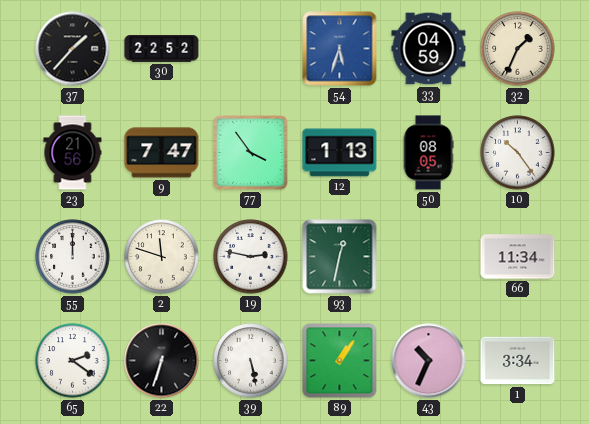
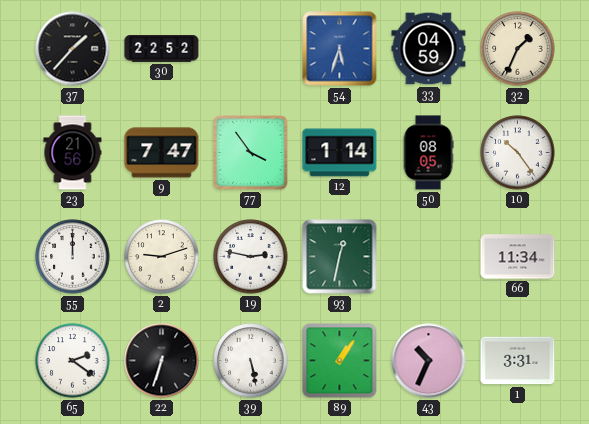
12: 1:13 -> 1:14 (340, 153)
2: 11:48 -> 9:12 (162, 257)
1: 3:34 -> 3:31 (518, 361)
